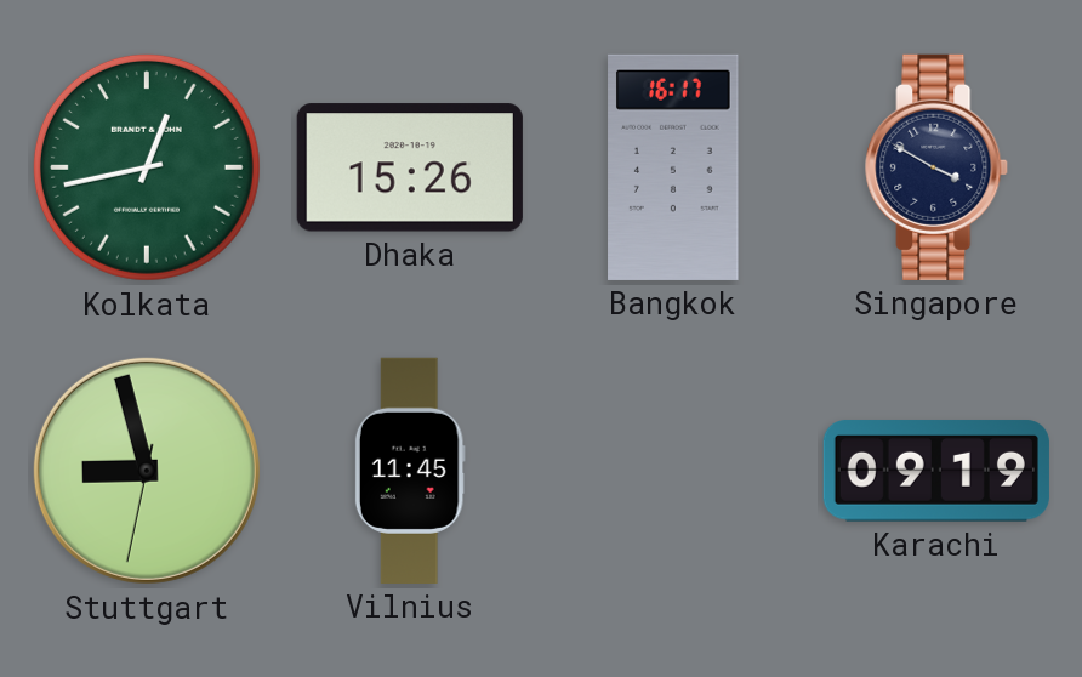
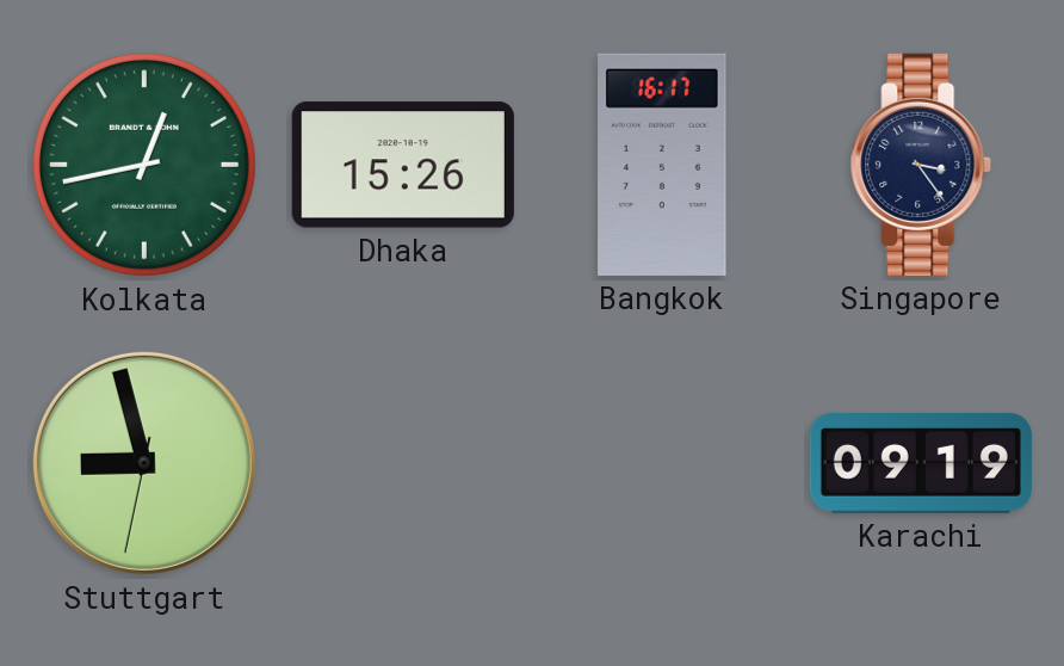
Singapore: 3:50 -> 3:24 (922, 165)
Vilnius: 11:45 -> none (410, 471)
